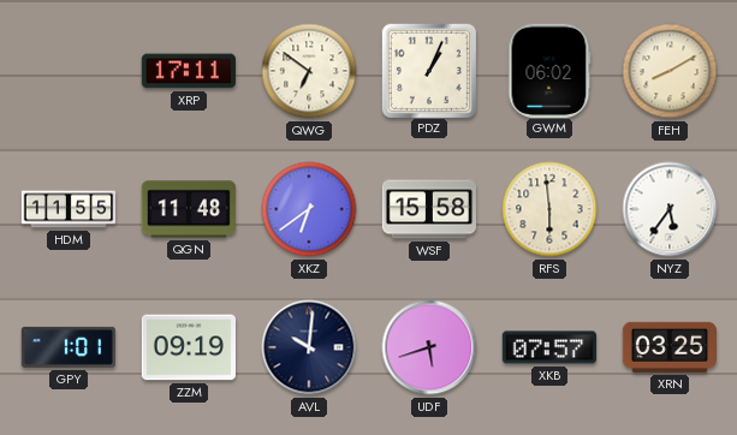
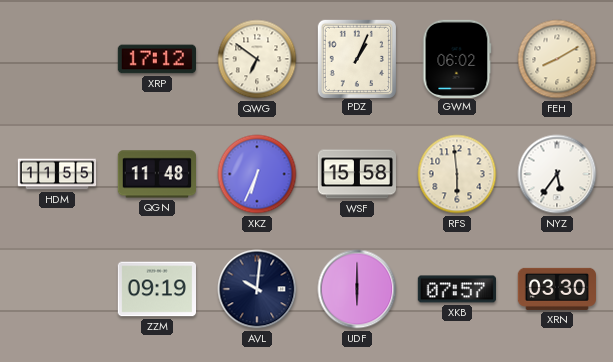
XRP: 17:11 -> 17:12 (156, 59)
XKZ: 6:39 -> 6:34 (257, 174)
GPY: 1:01 -> none (67, 347)
UDF: 5:42 -> 6:00 (357, 289)
XRN: 03:25 -> 03:30 (556, 289)
